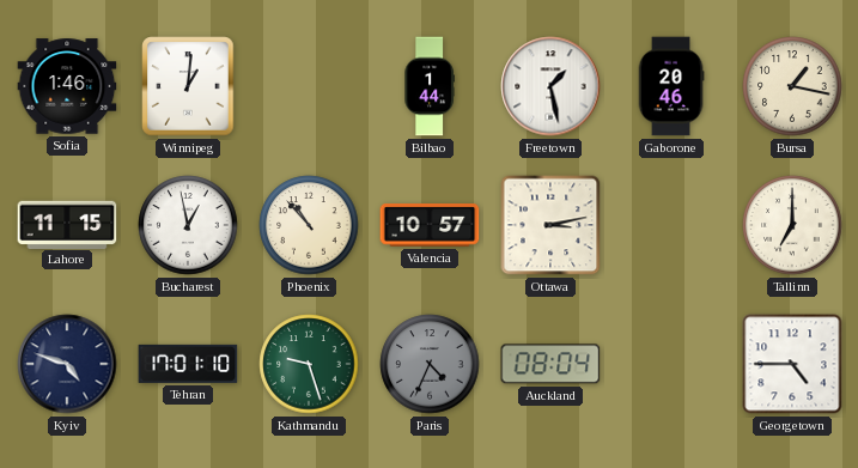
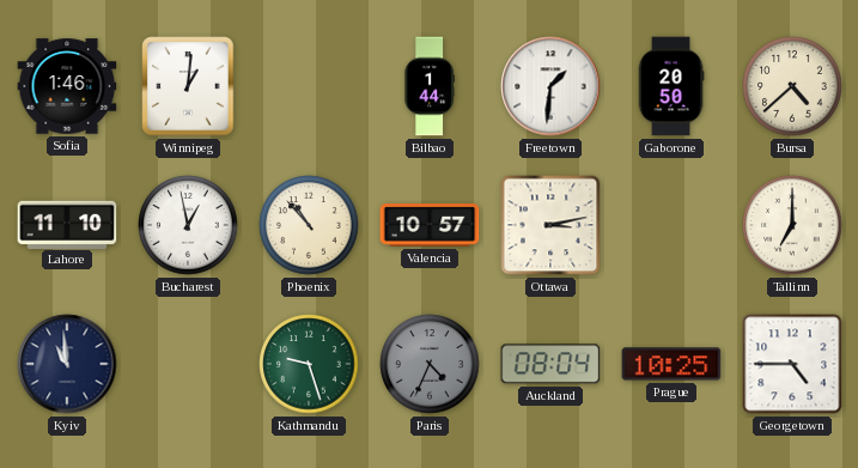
Freetown: 1:28 -> 1:31 (550, 86)
Gaborone: 20:46 -> 20:50 (671, 86)
Bursa: 1:17 -> 4:38 (792, 86)
Lahore: 11:15 -> 11:10 (67, 224)
Kyiv: 4:48 -> 10:59 (67, 364)
Tehran: 17:01 -> none (188, 364)
Prague: none -> 10:25 (671, 364)
